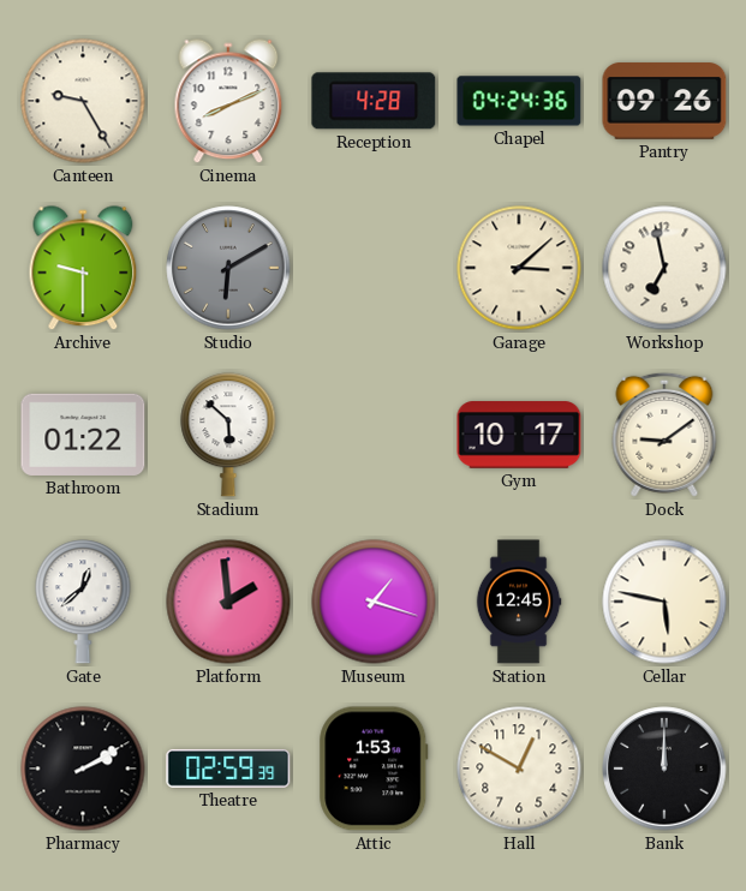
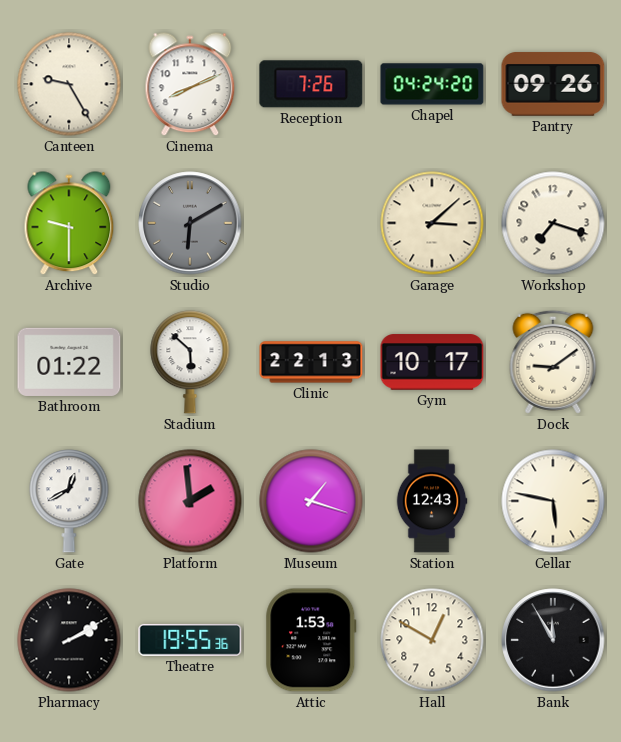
Reception: 4:28 -> 7:26 (311, 84)
Chapel: 04:24:36 -> 04:24:20 (432, 84)
Workshop: 6:58 -> 7:18 (553, 223)
Clinic: none -> 22:13 (311, 362)
Gate: 12:38 -> 12:40 (69, 501)
Station: 12:45 -> 12:43 (432, 501)
Theatre: 02:59 -> 19:55 (190, 640)
Bank: 12:00 -> 11:55 (553, 640)
